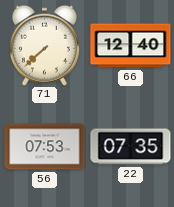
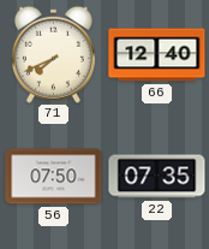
71: 7:38 -> 7:41 (53, 54)
56: 07:53 -> 07:50 (54, 177)
